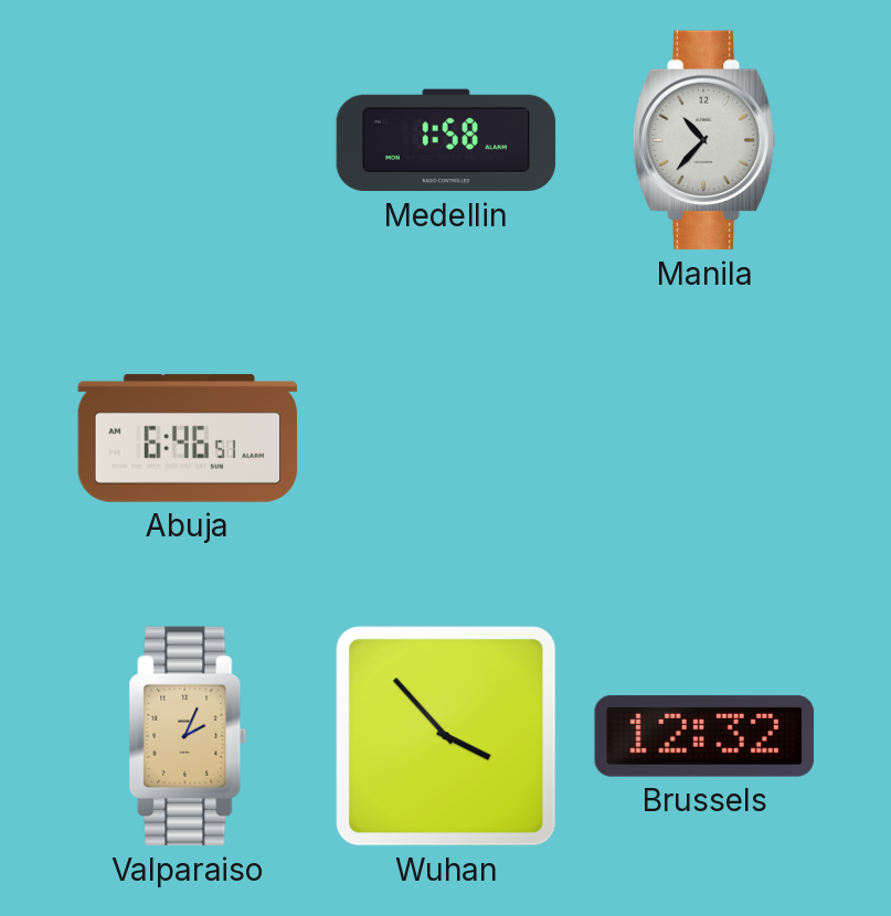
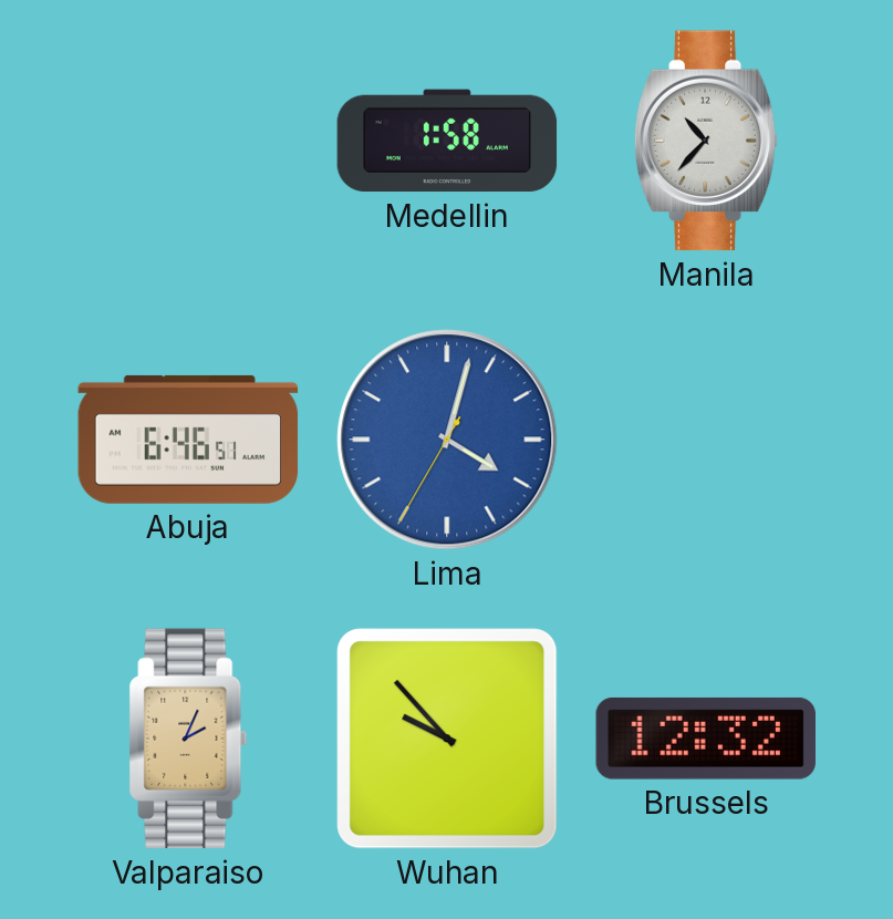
Lima: none -> 4:02 (447, 440)
Wuhan: 3:53 -> 9:53 (447, 739)
